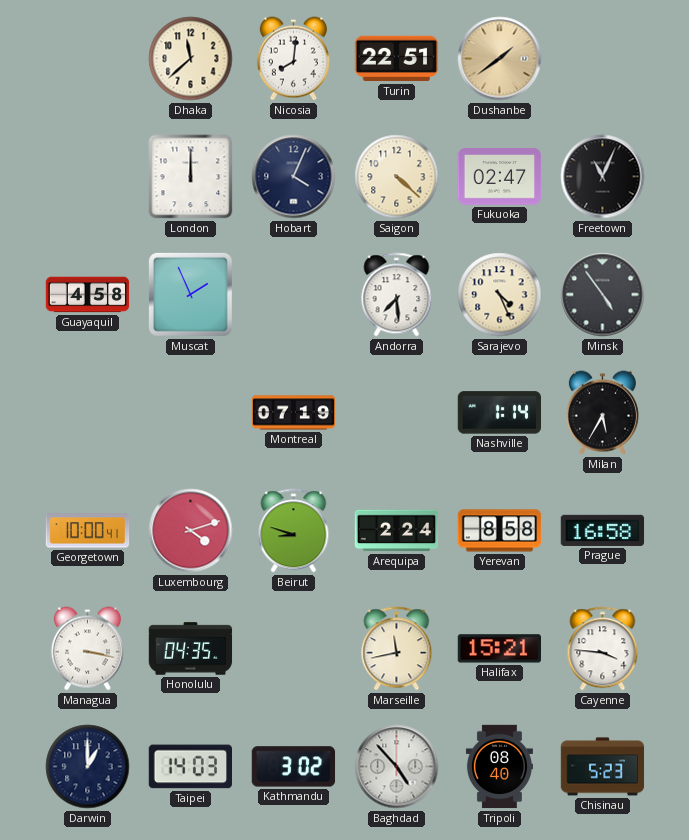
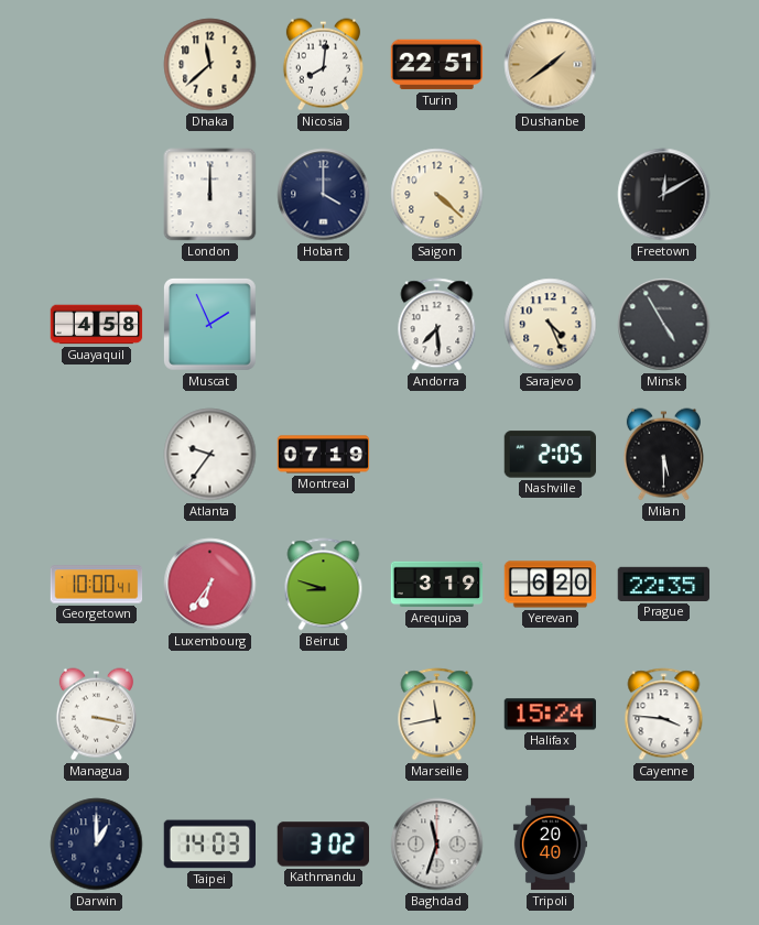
Hobart: 4:04 -> 4:00 (324, 195)
Fukuoka: 02:47 -> none (500, 177)
Freetown: 11:04 -> 12:10 (664, 195)
Minsk: 4:54 -> 4:55 (664, 325)
Atlanta: none -> 9:36 (210, 455)
Nashville: 1:14 -> 2:05 (550, 455)
Milan: 5:35 -> 5:30 (663, 455)
Luxembourg: 4:12 -> 6:36 (210, 585)
Arequipa: 2:24 -> 3:19 (437, 585)
Yerevan: 8:58 -> 6:20 (551, 585)
Prague: 16:58 -> 22:35 (664, 584)
Honolulu: 04:35 -> none (191, 649)
Halifax: 15:21 -> 15:24 (550, 715)
Baghdad: 4:53 -> 11:33 (437, 845)
Tripoli: 08:40 -> 20:40 (550, 845)
Chisinau: 5:23 -> none (603, 767)
